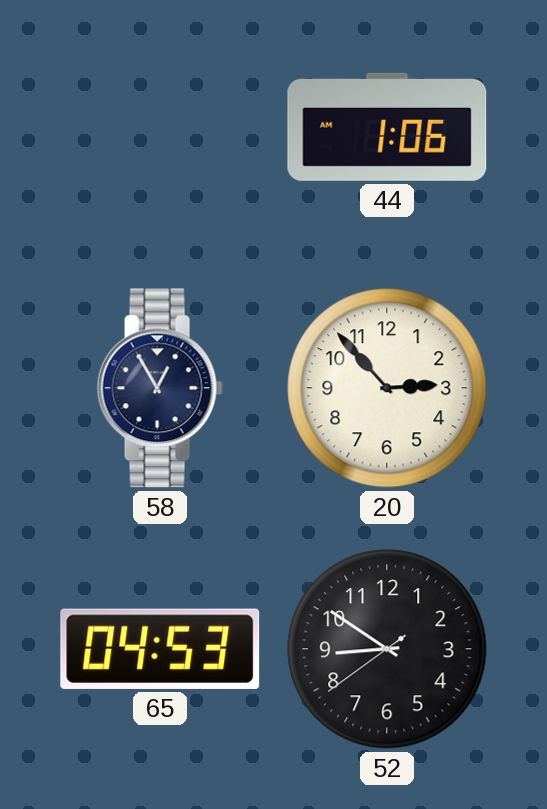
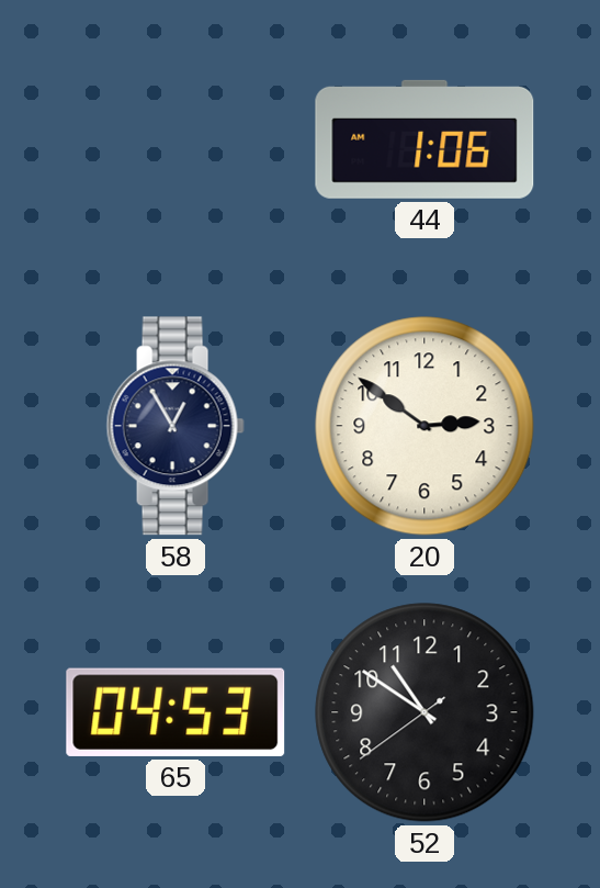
20: 2:53 -> 2:51 (424, 426)
52: 8:50 -> 10:50 (424, 712)
